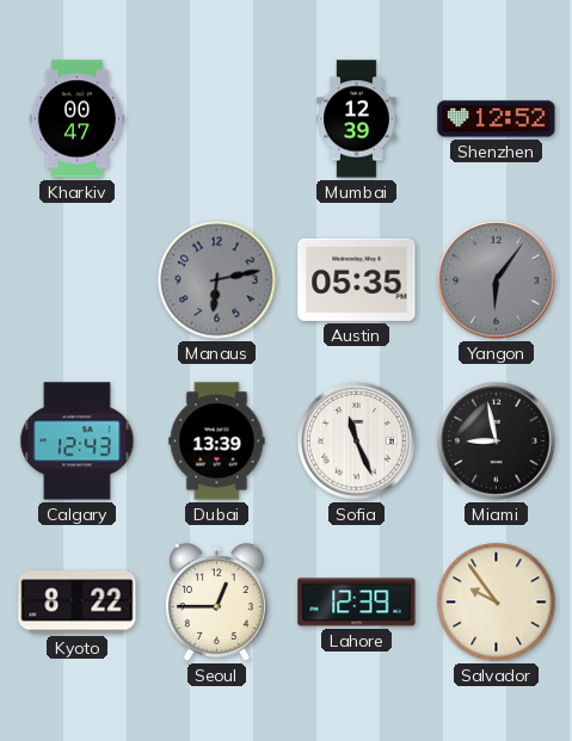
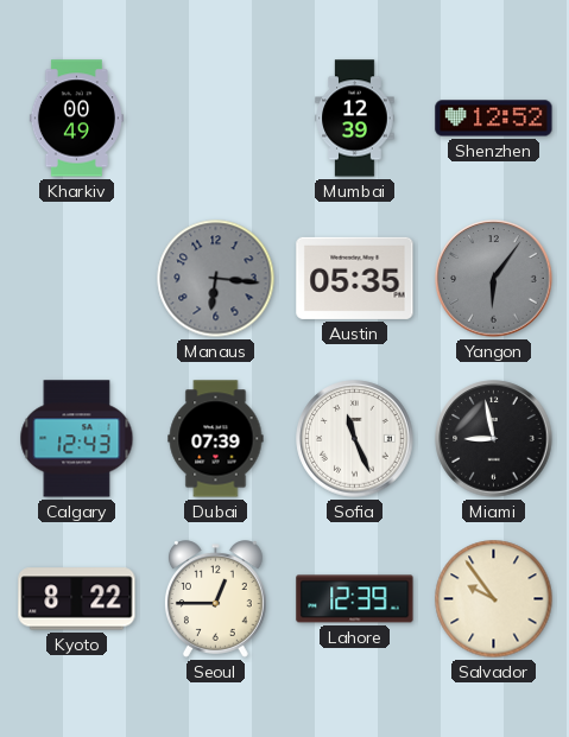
Kharkiv: 00:47 -> 00:49 (76, 119)
Manaus: 6:13 -> 6:16 (216, 279)
Dubai: 13:39 -> 07:39 (216, 439)
